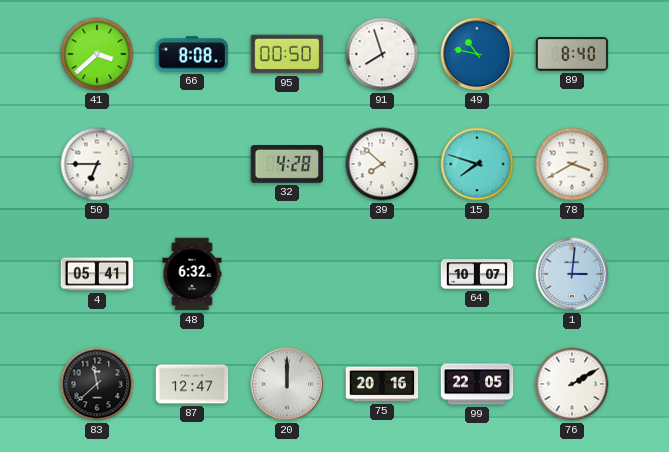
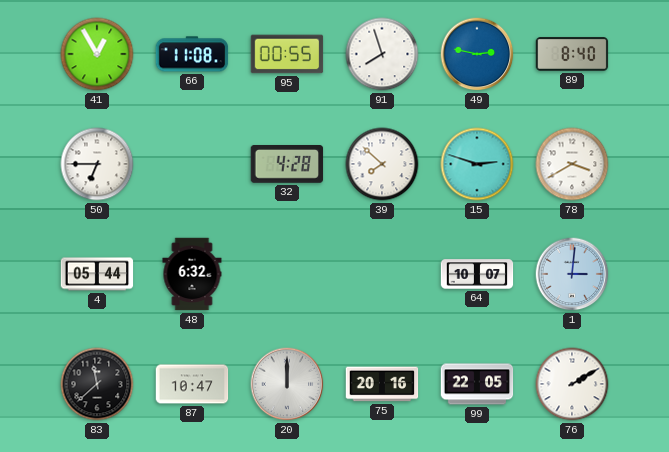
41: 3:38 -> 12:55 (97, 54)
66: 8:08 -> 11:08 (192, 54)
95: 00:50 -> 00:55 (287, 54)
49: 10:47 -> 2:47 (477, 54)
15: 7:48 -> 2:48 (477, 164)
4: 05:41 -> 05:44 (97, 274)
87: 12:47 -> 10:47 (192, 384)
